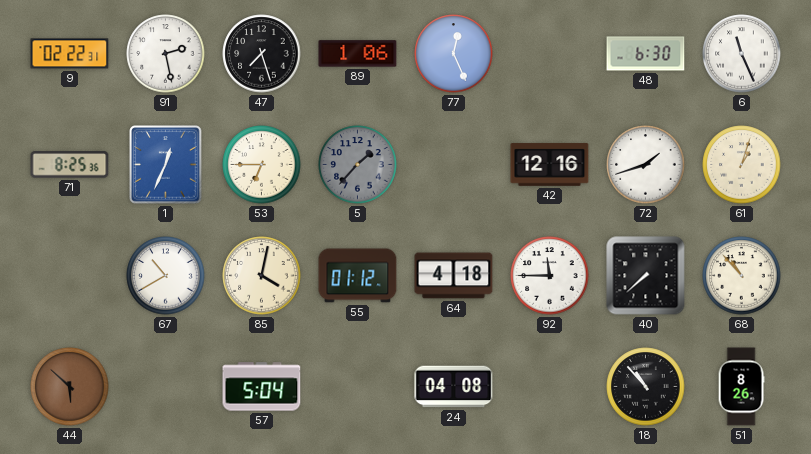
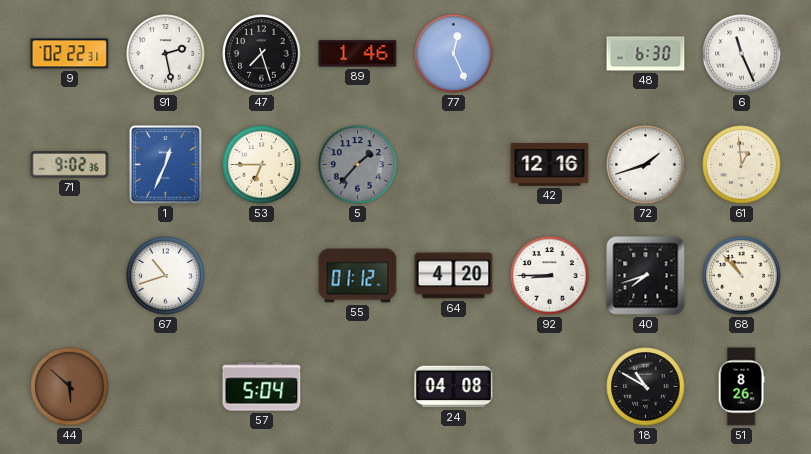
89: 1:06 -> 1:46 (358, 54)
71: 8:25 -> 9:02 (70, 165)
61: 1:03 -> 12:59 (742, 165)
67: 10:40 -> 10:42 (166, 276)
85: 4:02 -> none (262, 276)
64: 4:18 -> 4:20 (454, 276)
92: 11:45 -> 8:45 (550, 276)
40: 7:38 -> 7:42 (646, 276)
18: 10:53 -> 10:50 (646, 387)
